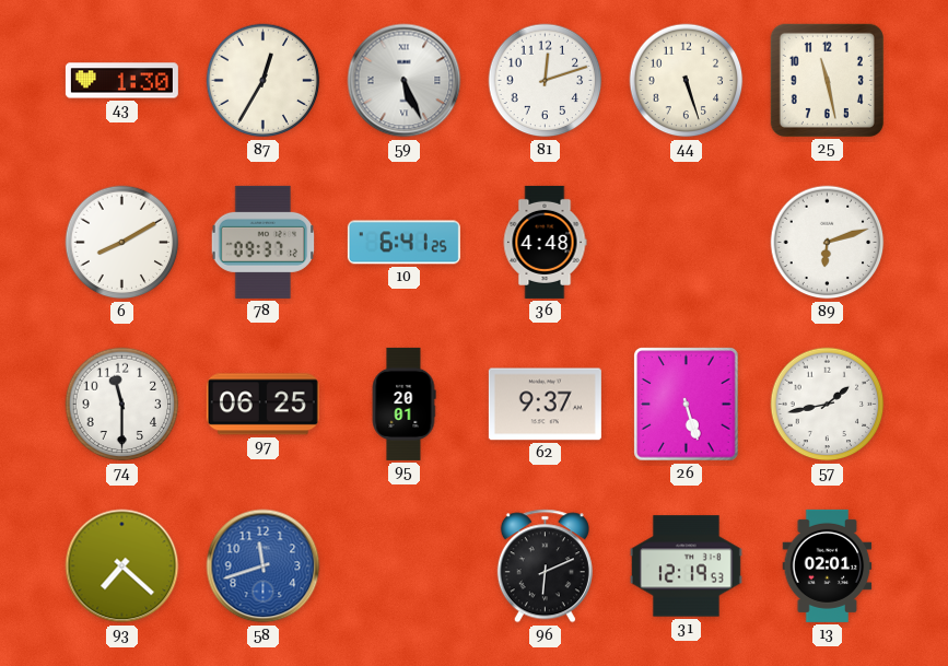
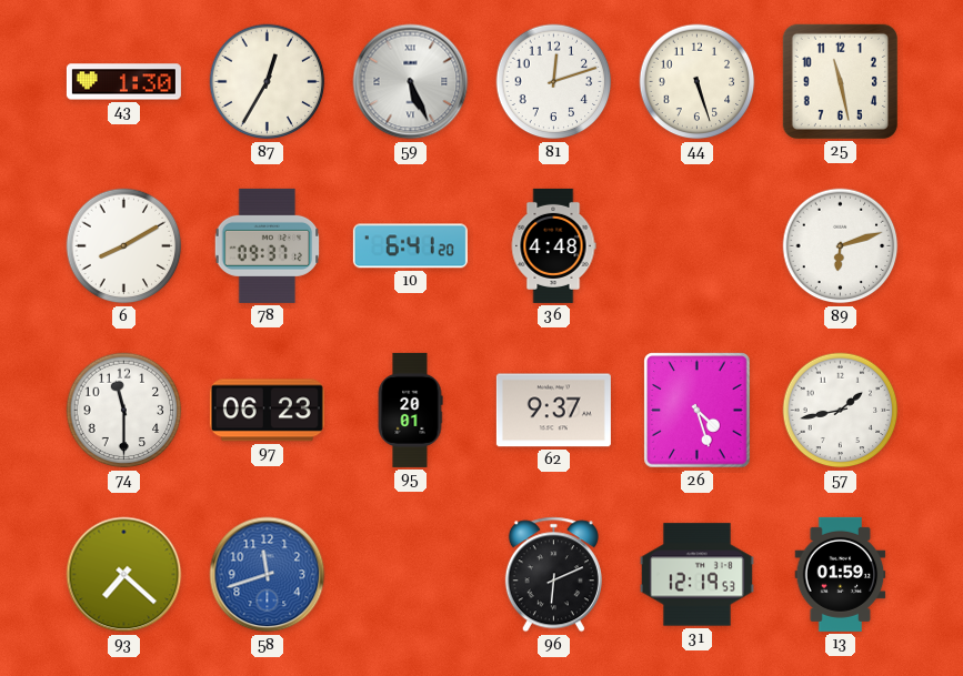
10: 6:41:25 -> 6:41:20 (410, 246)
97: 06:25 -> 06:23 (267, 411)
26: 5:27 -> 4:27 (698, 411)
13: 02:01 -> 01:59 (841, 574)
